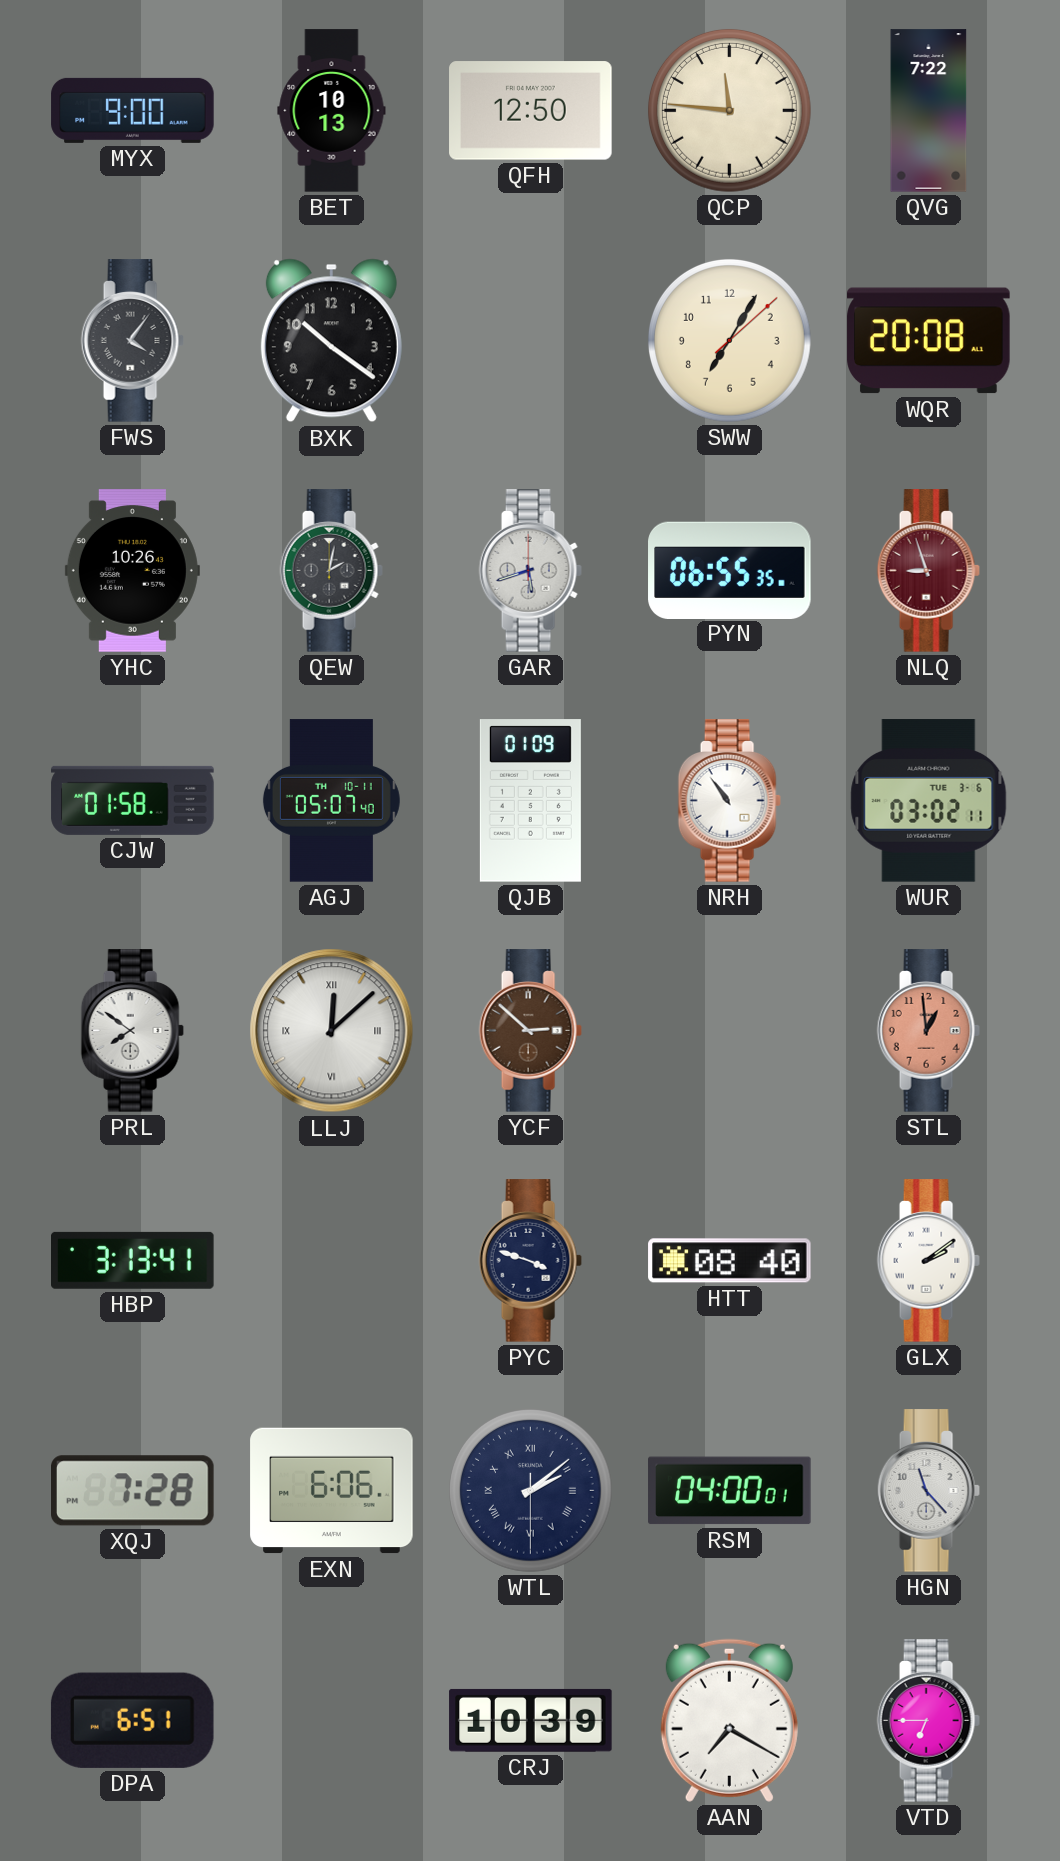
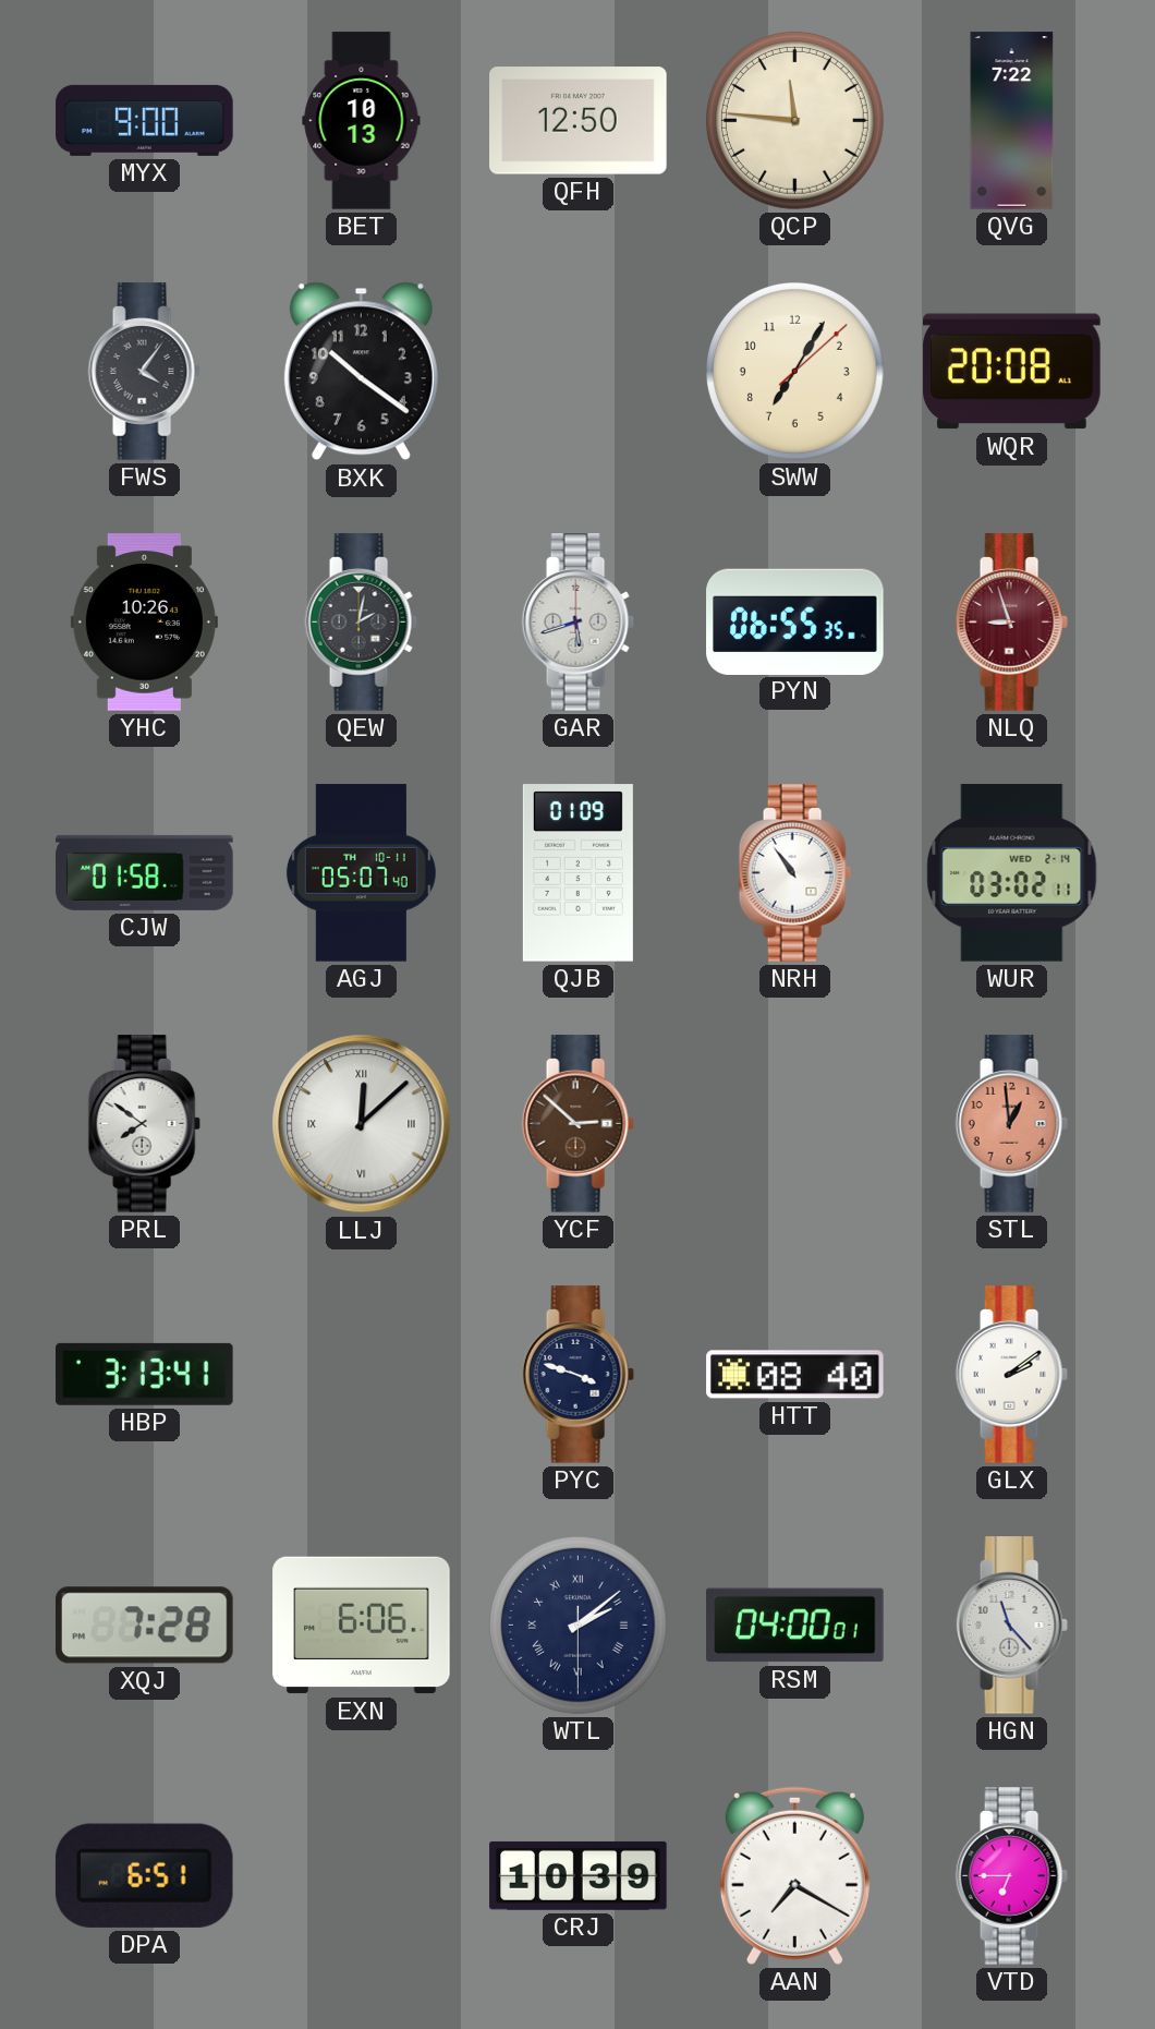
WUR date: TUE 3-6 -> WED 2-14 (1012, 873)
